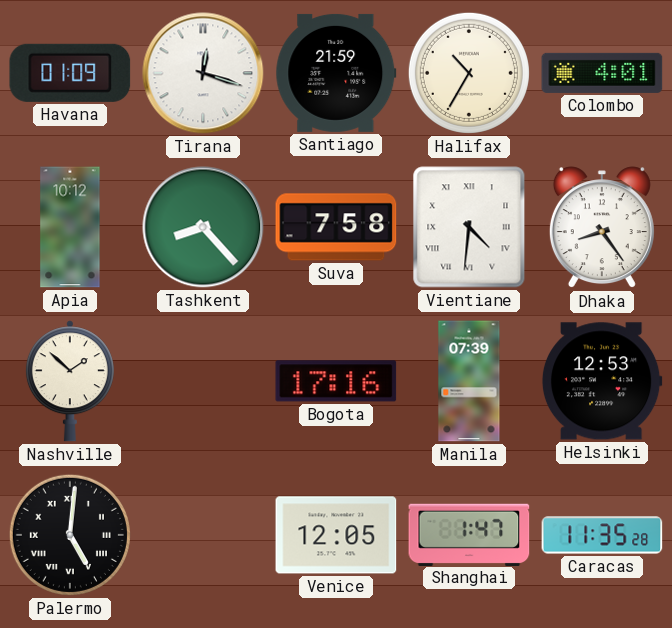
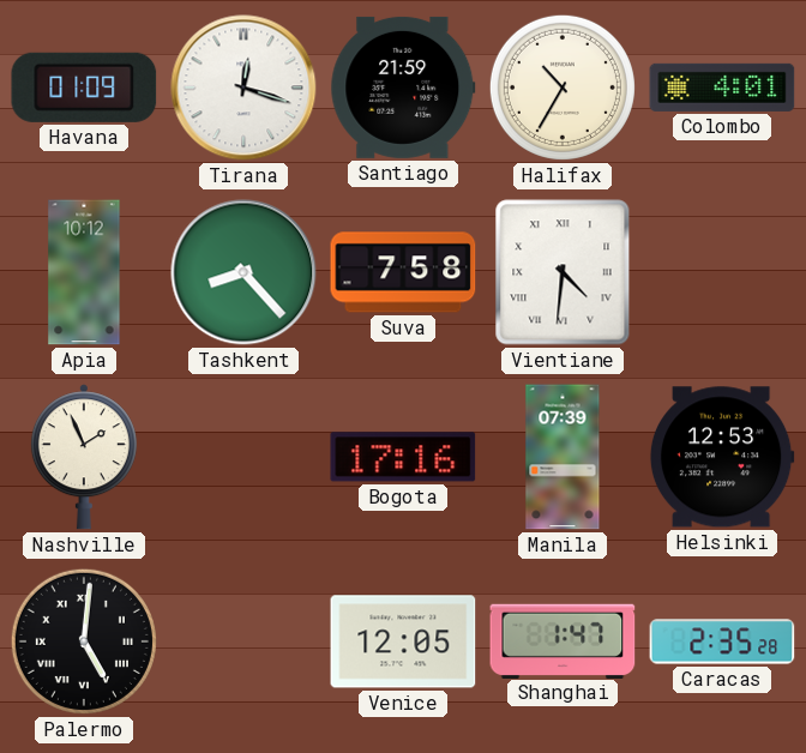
Dhaka: 8:24 -> none (602, 228)
Nashville: 1:52 -> 1:56 (84, 457)
Caracas: 11:35 -> 2:35 (722, 641)
